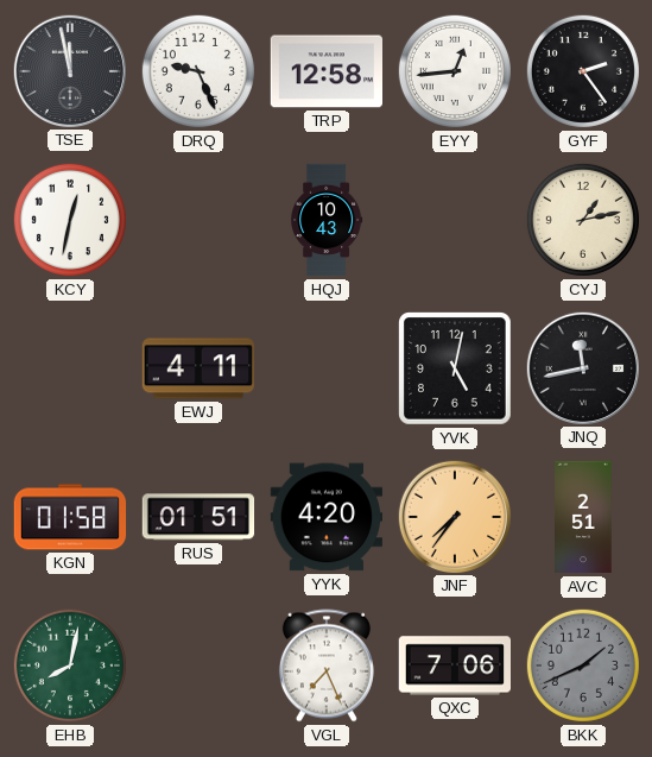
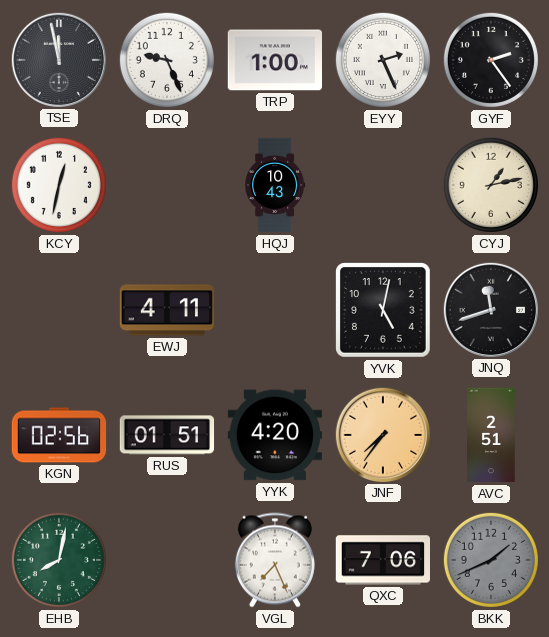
TRP: 12:58 -> 1:00 (274, 60)
EYY: 12:44 -> 2:26 (383, 60)
JNQ: 11:43 -> 11:42 (490, 309)
KGN: 01:58 -> 02:56 (59, 435)
